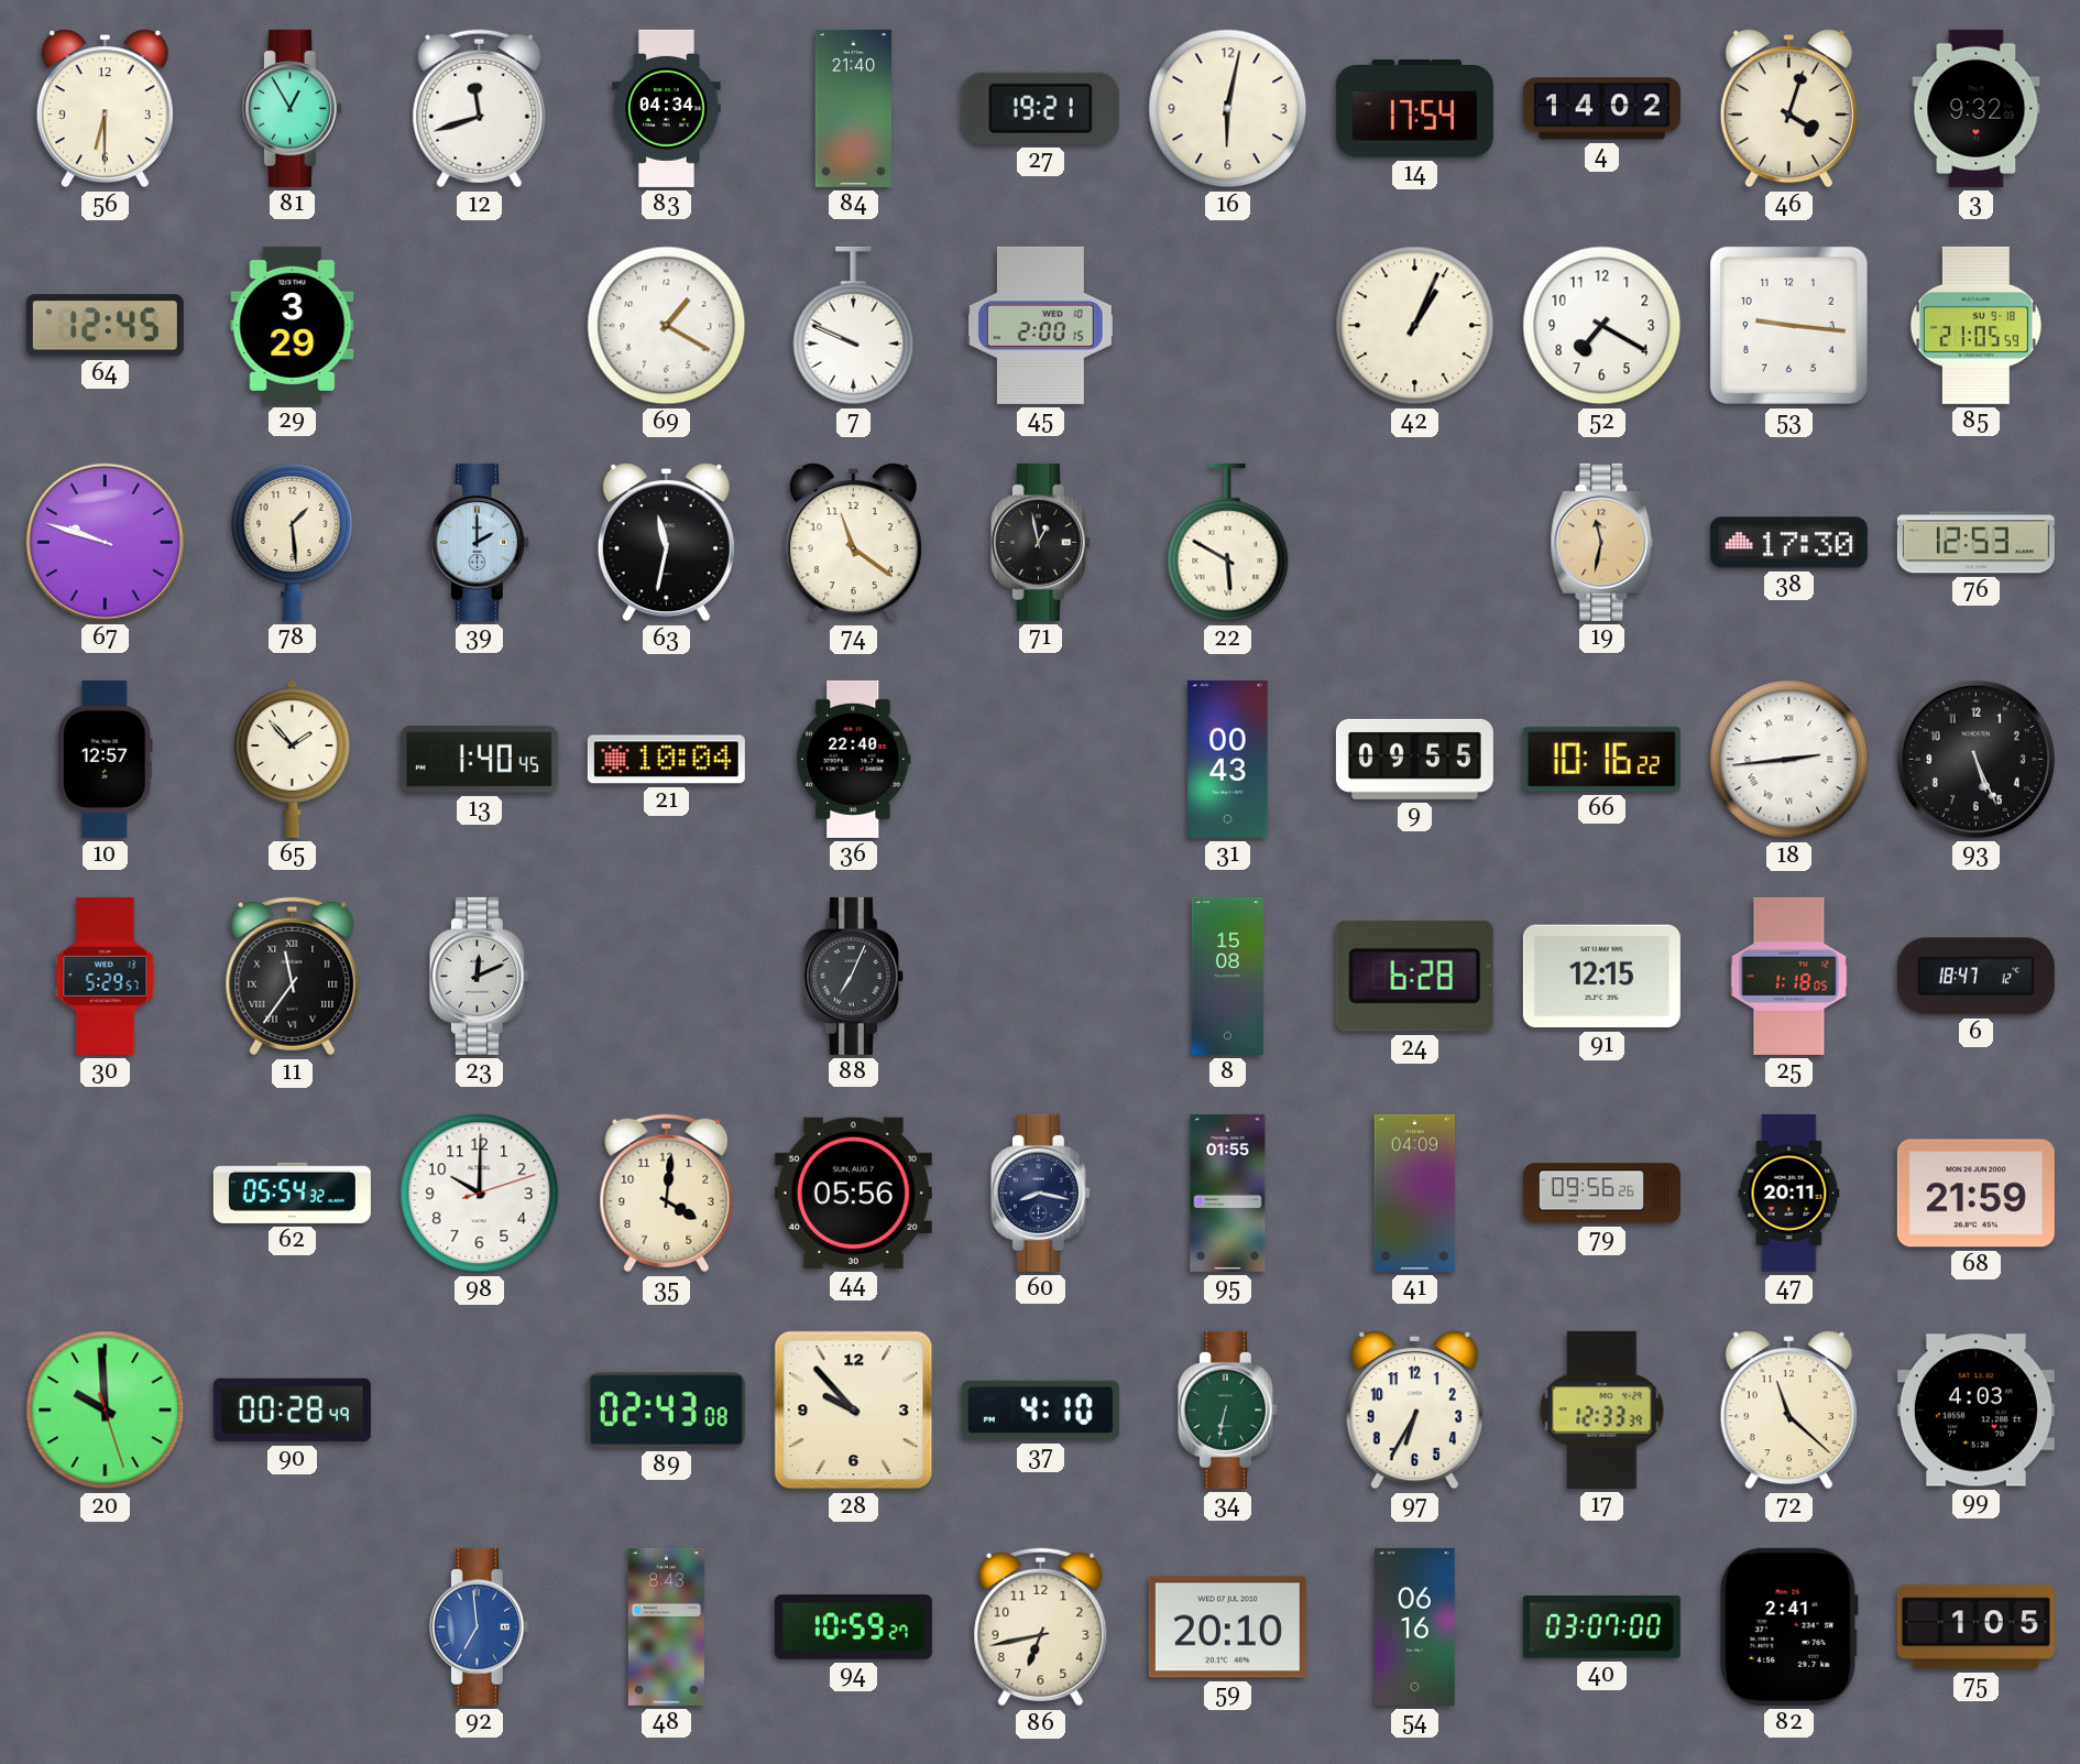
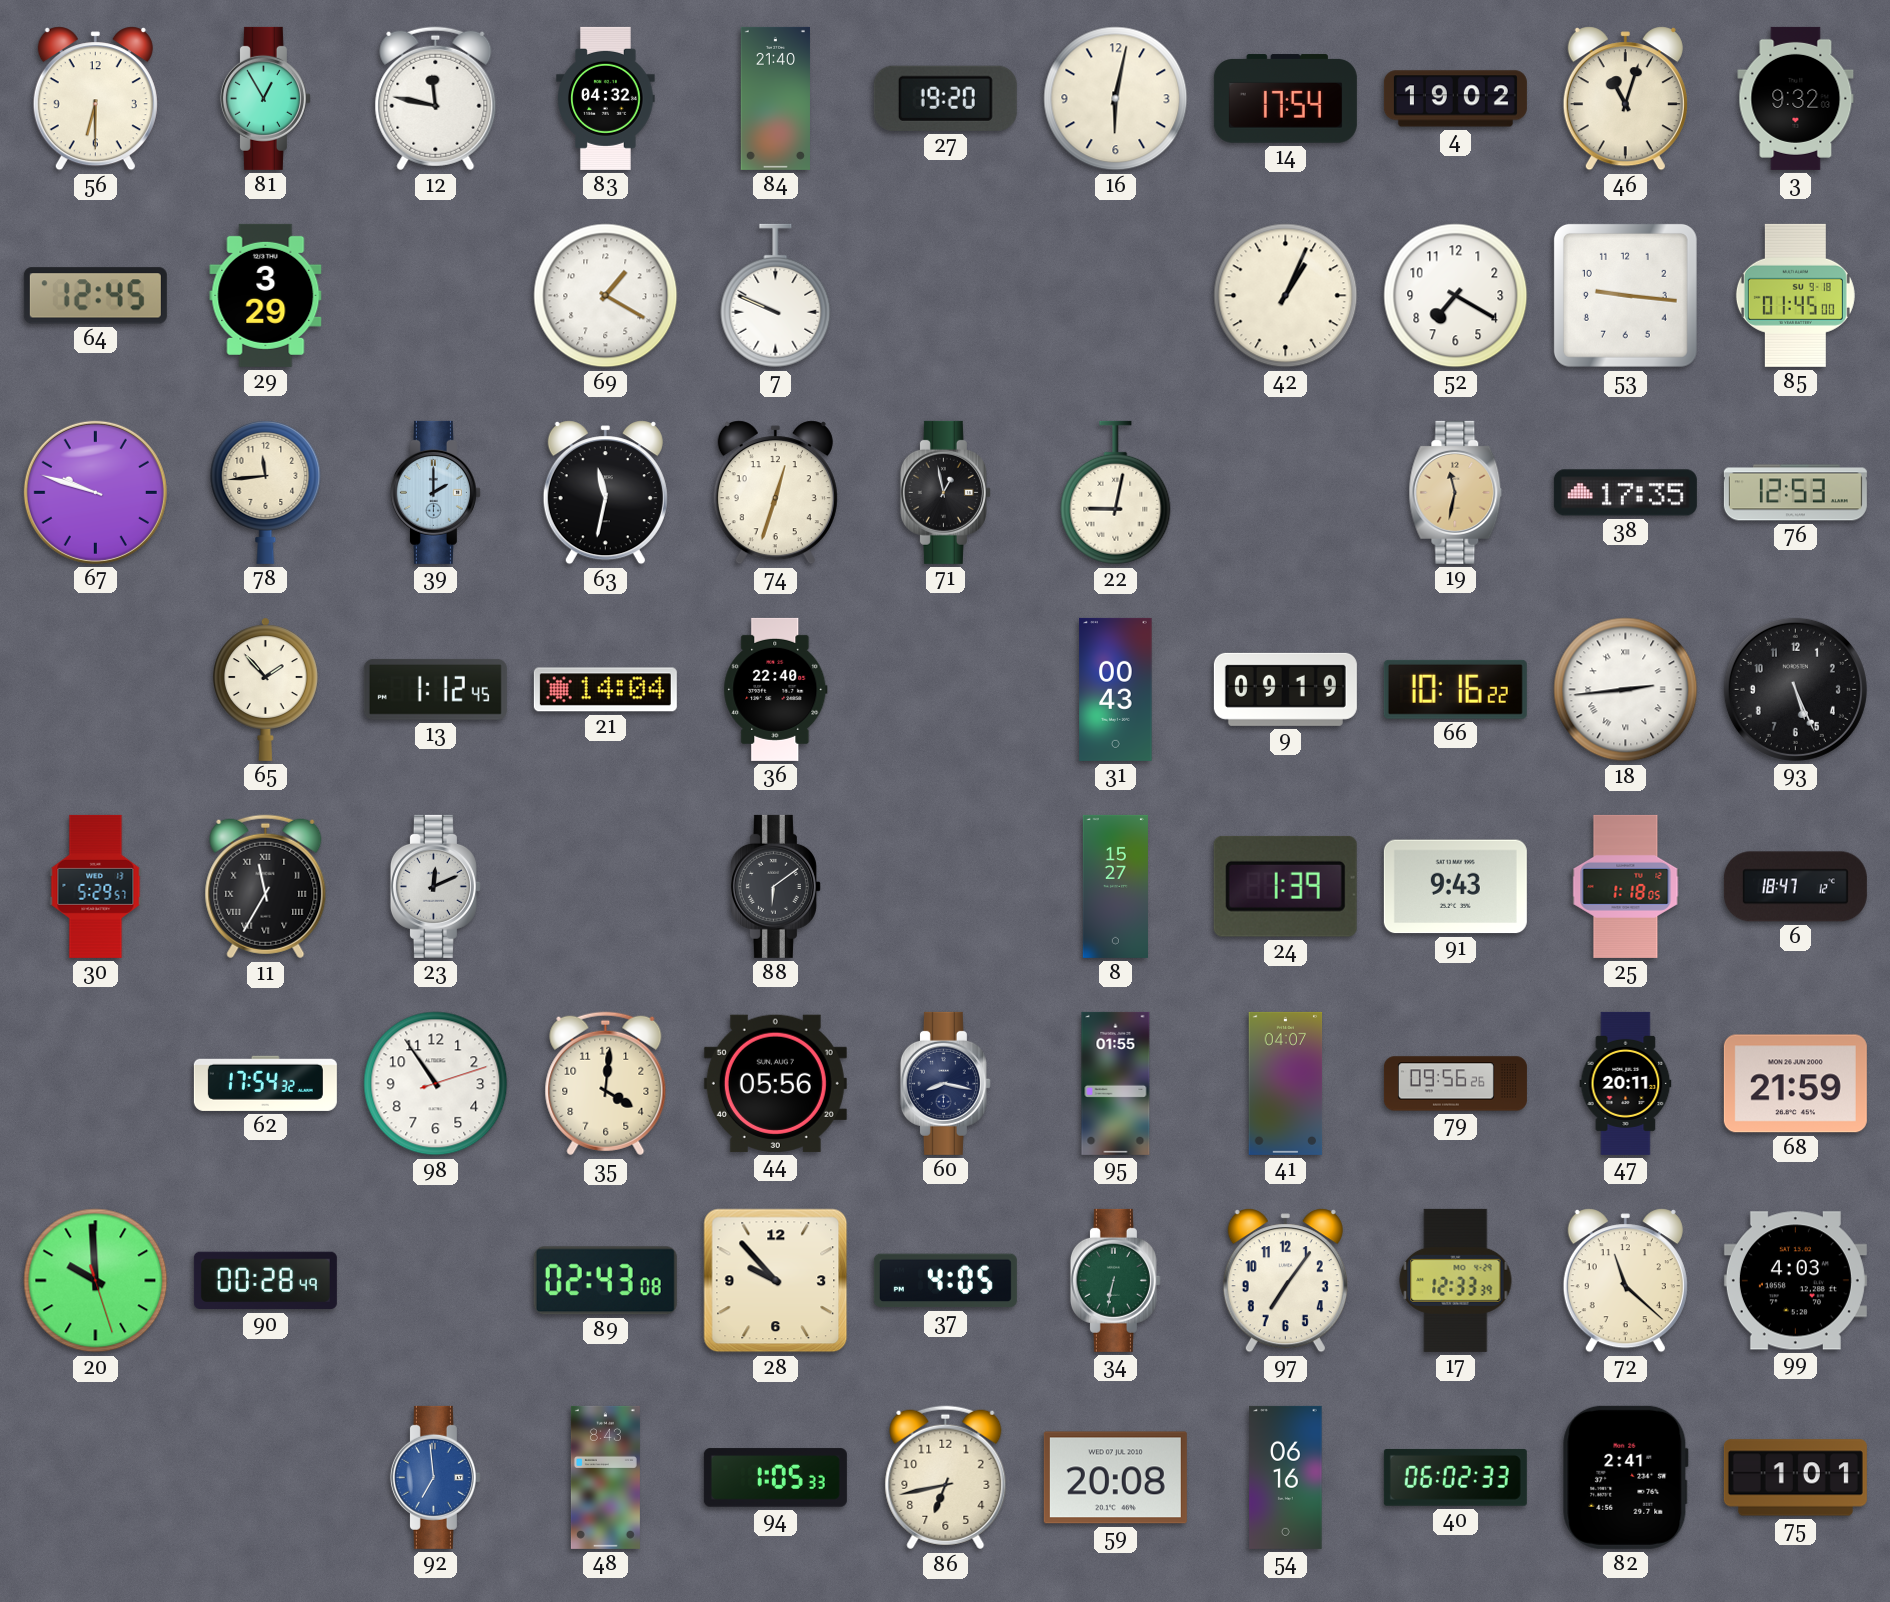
12: 11:42 -> 11:47 (436, 99)
83: 04:34 -> 04:32 (606, 98)
27: 19:21 -> 19:20 (945, 98)
4: 14:02 -> 19:02 (1455, 99)
46: 4:03 -> 11:03 (1625, 99)
45: 2:00 -> none (1040, 325)
85: 21:05 -> 01:45 (1795, 295)
78: 1:29 -> 11:44 (266, 492)
74: 11:21 -> 12:33 (775, 493)
22: 5:50 -> 9:02 (1116, 493)
38: 17:30 -> 17:35 (1625, 493)
10: 12:57 -> none (106, 759)
13: 1:40 -> 1:12 (435, 689)
21: 10:04 -> 14:04 (605, 690)
9: 09:55 -> 09:19 (1285, 689)
11: 11:36 -> 11:35 (266, 887)
88: 7:04 -> 6:09 (775, 886)
8: 15:08 -> 15:27 (1115, 886)
24: 6:28 -> 1:39 (1285, 886)
91: 12:15 -> 9:43 (1455, 887)
62: 05:54 -> 17:54 (265, 1083)
98: 10:00 -> 10:54 (436, 1084)
41: 04:09 -> 04:07 (1286, 1083)
37: 4:10 -> 4:05 (945, 1281)
97: 6:35 -> 7:06 (1285, 1281)
94: 10:59 -> 1:05 (775, 1478)
59: 20:10 -> 20:08 (1115, 1478)
40: 03:07 -> 06:02 (1455, 1477)
75: 1:05 -> 1:01 (1795, 1478)
